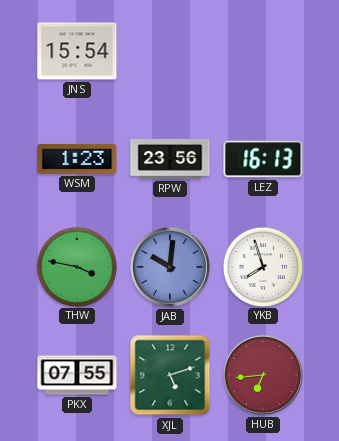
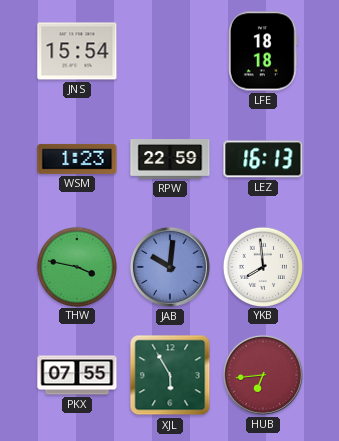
LFE: none -> 18:18 (263, 51)
RPW: 23:56 -> 22:59 (170, 160)
YKB: 7:57 -> 7:59 (262, 266)
XJL: 5:12 -> 5:55 (170, 375)
